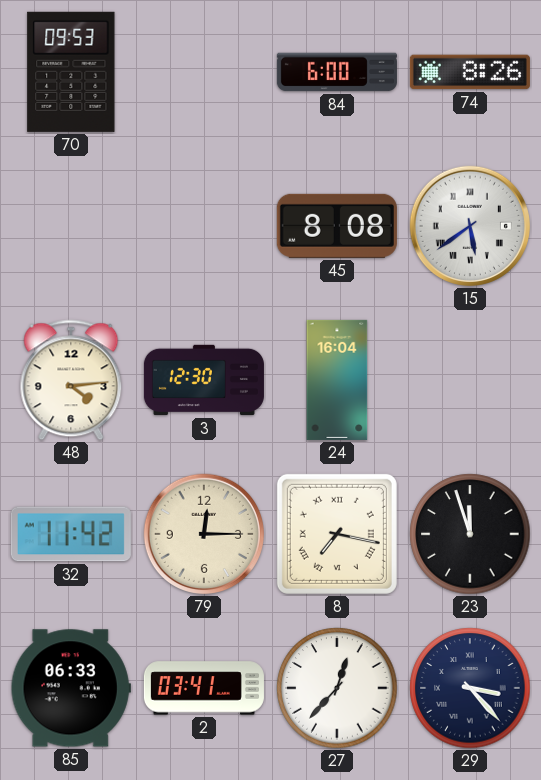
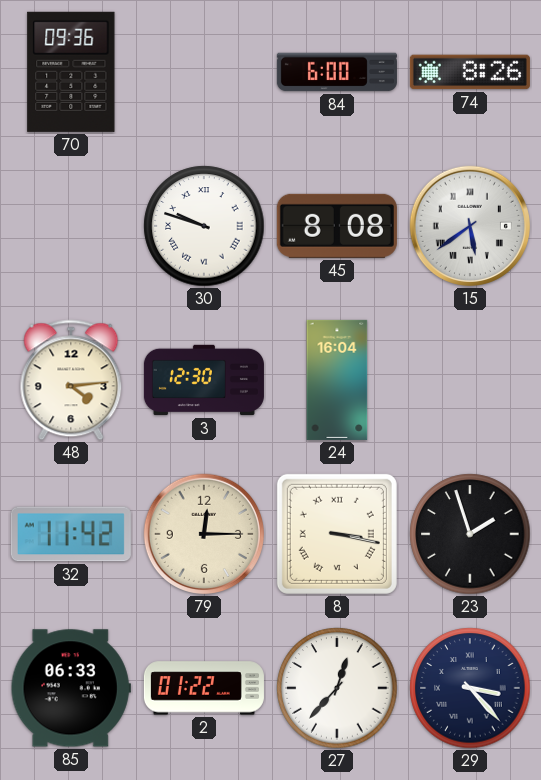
70: 09:53 -> 09:36 (71, 72)
30: none -> 9:48 (204, 226)
8: 7:17 -> 3:17 (337, 534)
23: 11:57 -> 1:57 (470, 534)
2: 03:41 -> 01:22 (204, 688)
